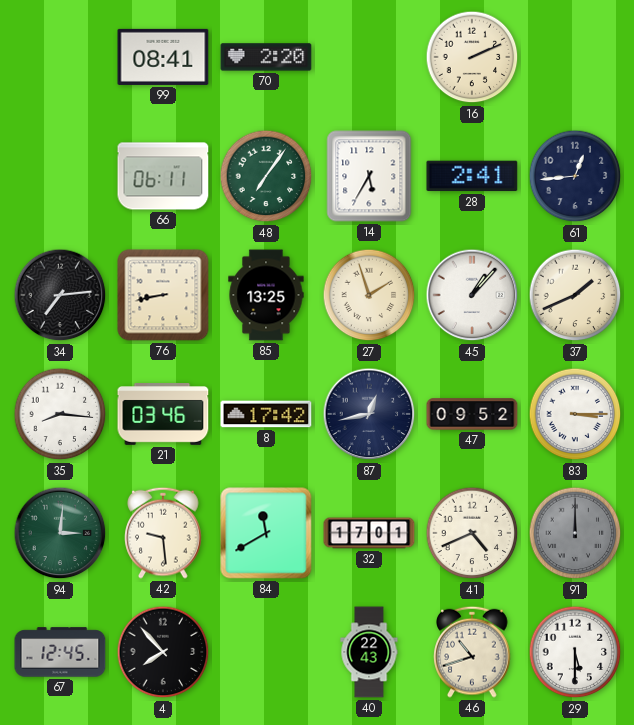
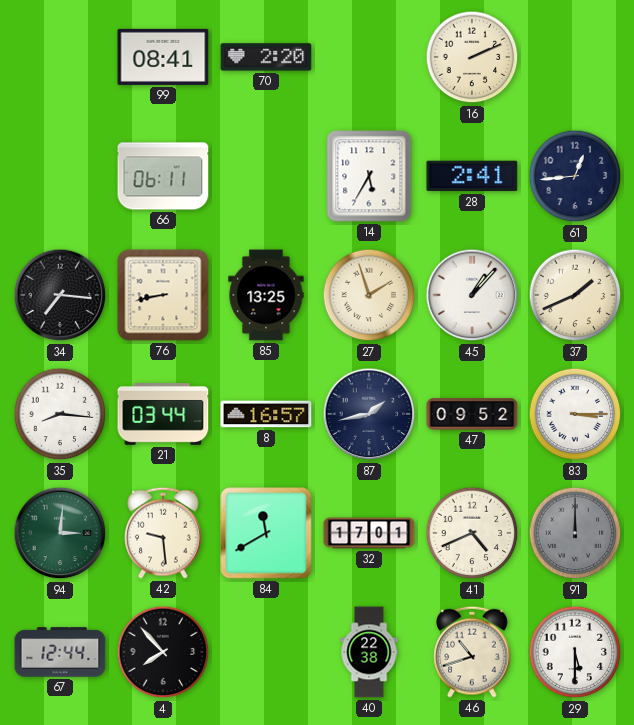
48: 7:06 -> none (266, 176)
34: 7:14 -> 7:16 (60, 295)
21: 03:46 -> 03:44 (163, 414)
8: 17:42 -> 16:57 (266, 414)
87: 12:43 -> 1:43 (369, 414)
67: 12:45 -> 12:44 (60, 652)
40: 22:43 -> 22:38 (369, 652)
